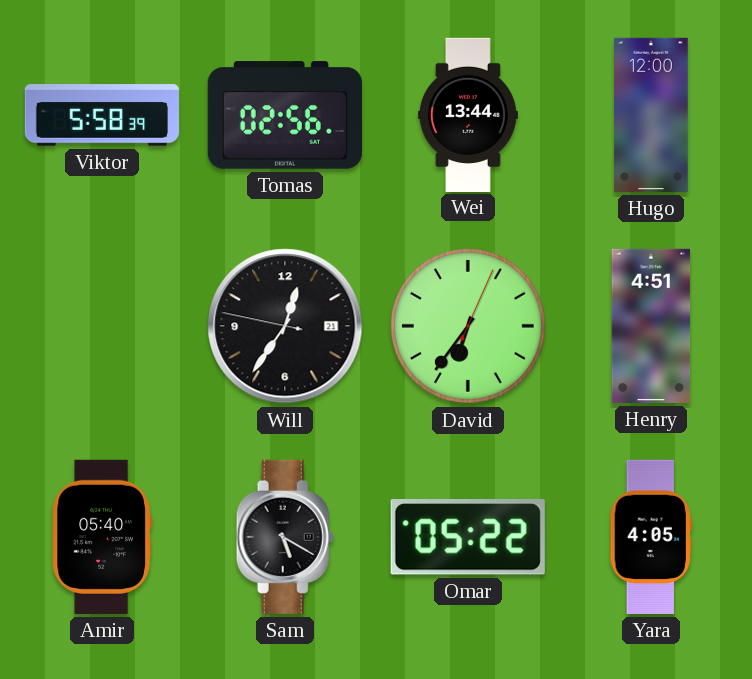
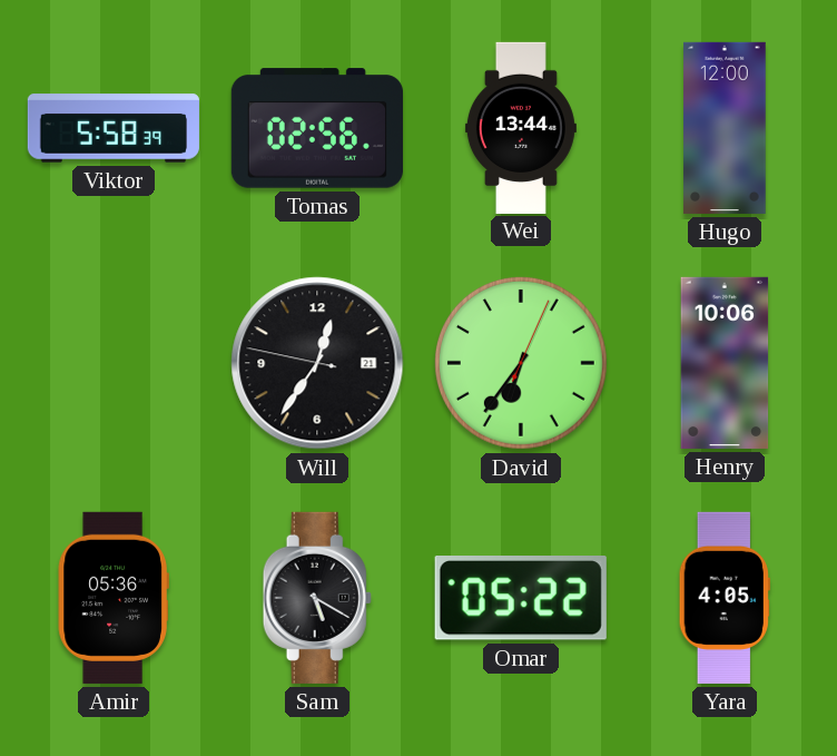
Henry: 4:51 -> 10:06 (725, 363)
Amir: 05:40 -> 05:36 (114, 598)
